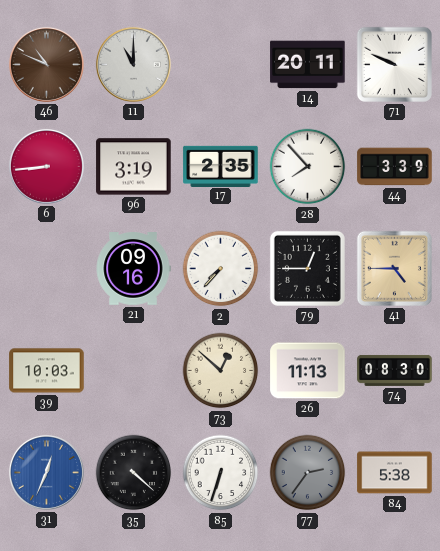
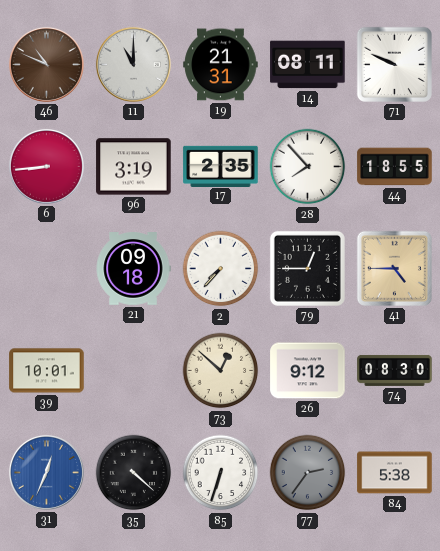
19: none -> 21:31 (221, 65)
14: 20:11 -> 08:11 (308, 65)
44: 3:39 -> 18:55 (395, 167)
21: 09:16 -> 09:18 (133, 269)
39: 10:03 -> 10:01 (47, 371)
26: 11:13 -> 9:12 (308, 371)
